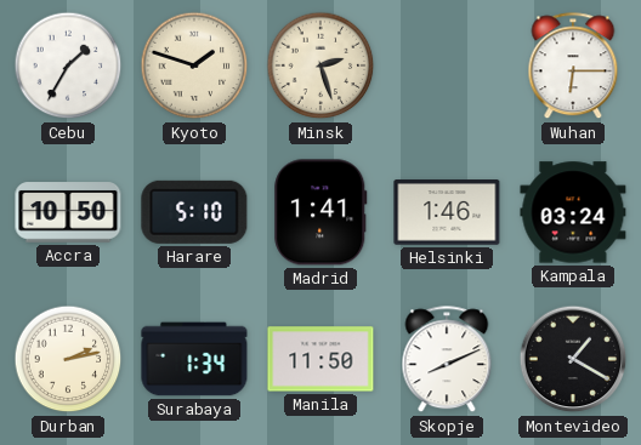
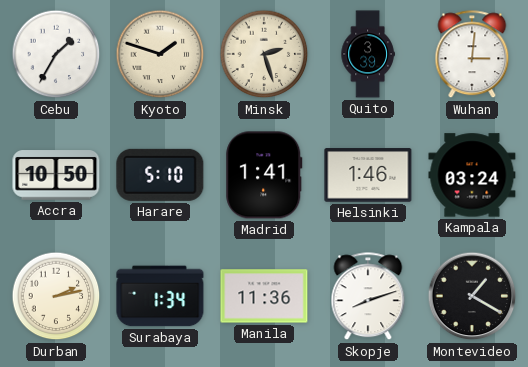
Quito: none -> 3:39 (368, 54)
Wuhan: 6:15 -> 3:01 (472, 55)
Manila: 11:50 -> 11:36 (264, 296)
Skopje: 8:11 -> 8:12 (368, 297)
